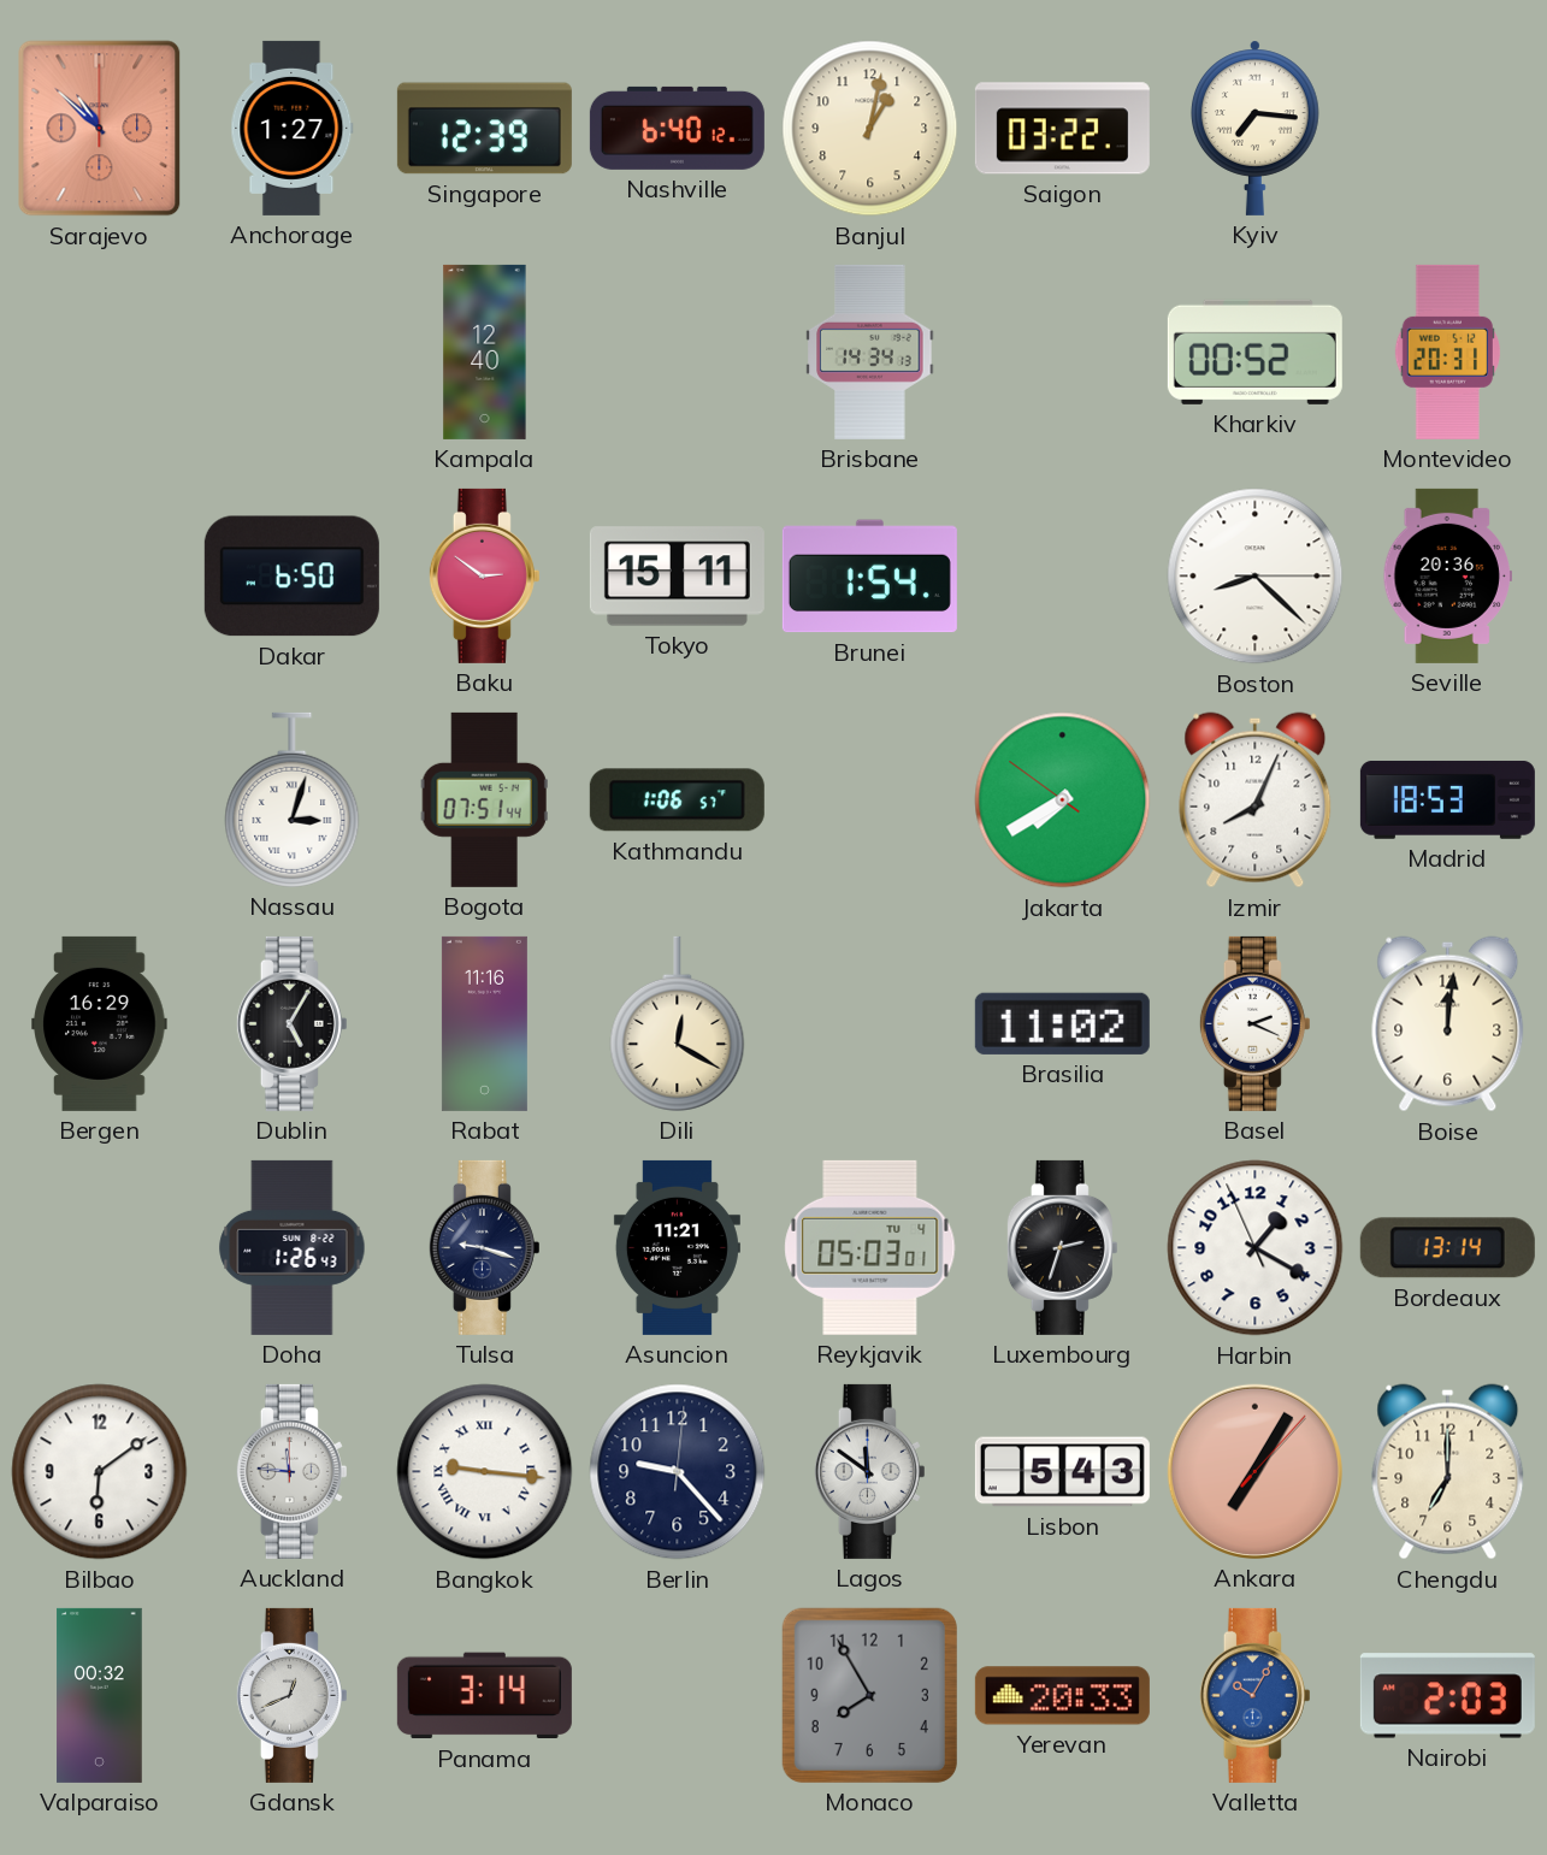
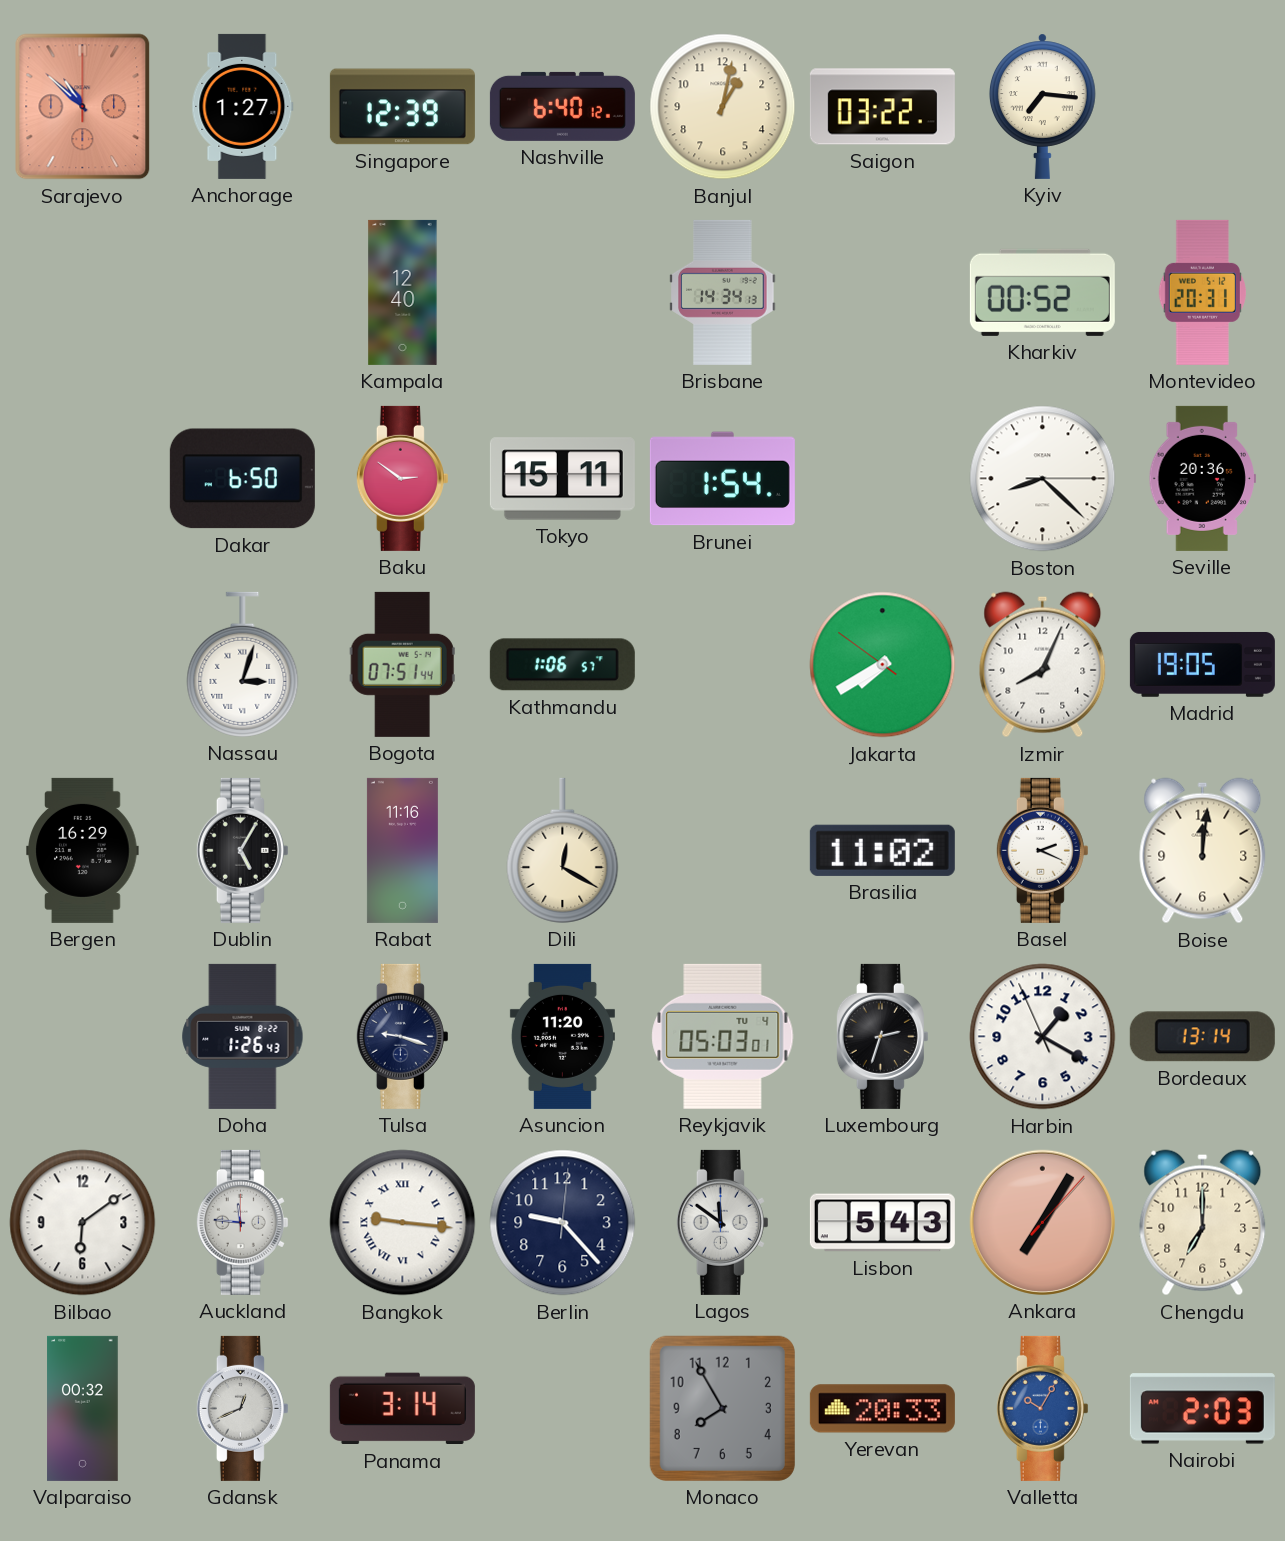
Madrid: 18:53 -> 19:05 (1202, 664)
Asuncion: 11:21 -> 11:20 (562, 1036)
